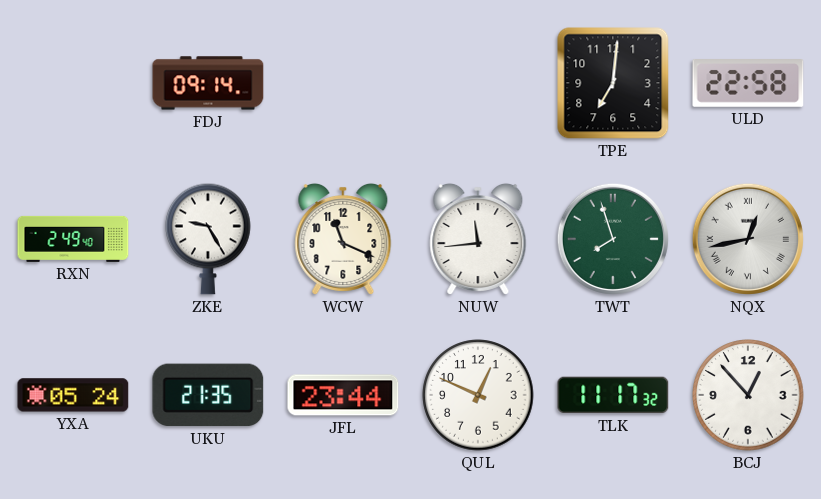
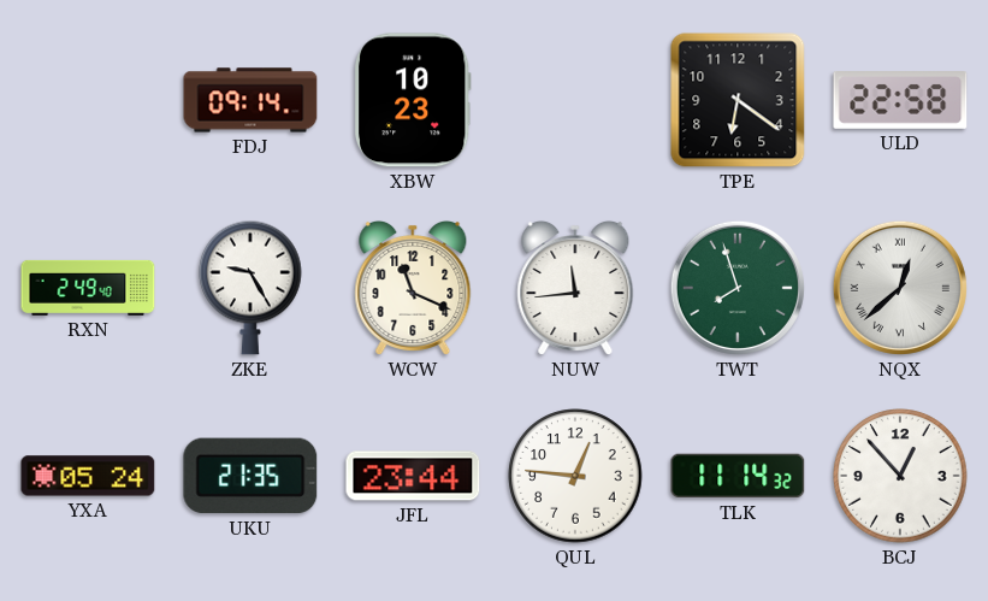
XBW: none -> 10:23 (413, 100)
TPE: 7:01 -> 6:21 (738, 100)
NQX: 12:43 -> 12:38 (900, 288)
QUL: 12:49 -> 12:46 (575, 476)
TLK: 11:17 -> 11:14 (738, 476)
